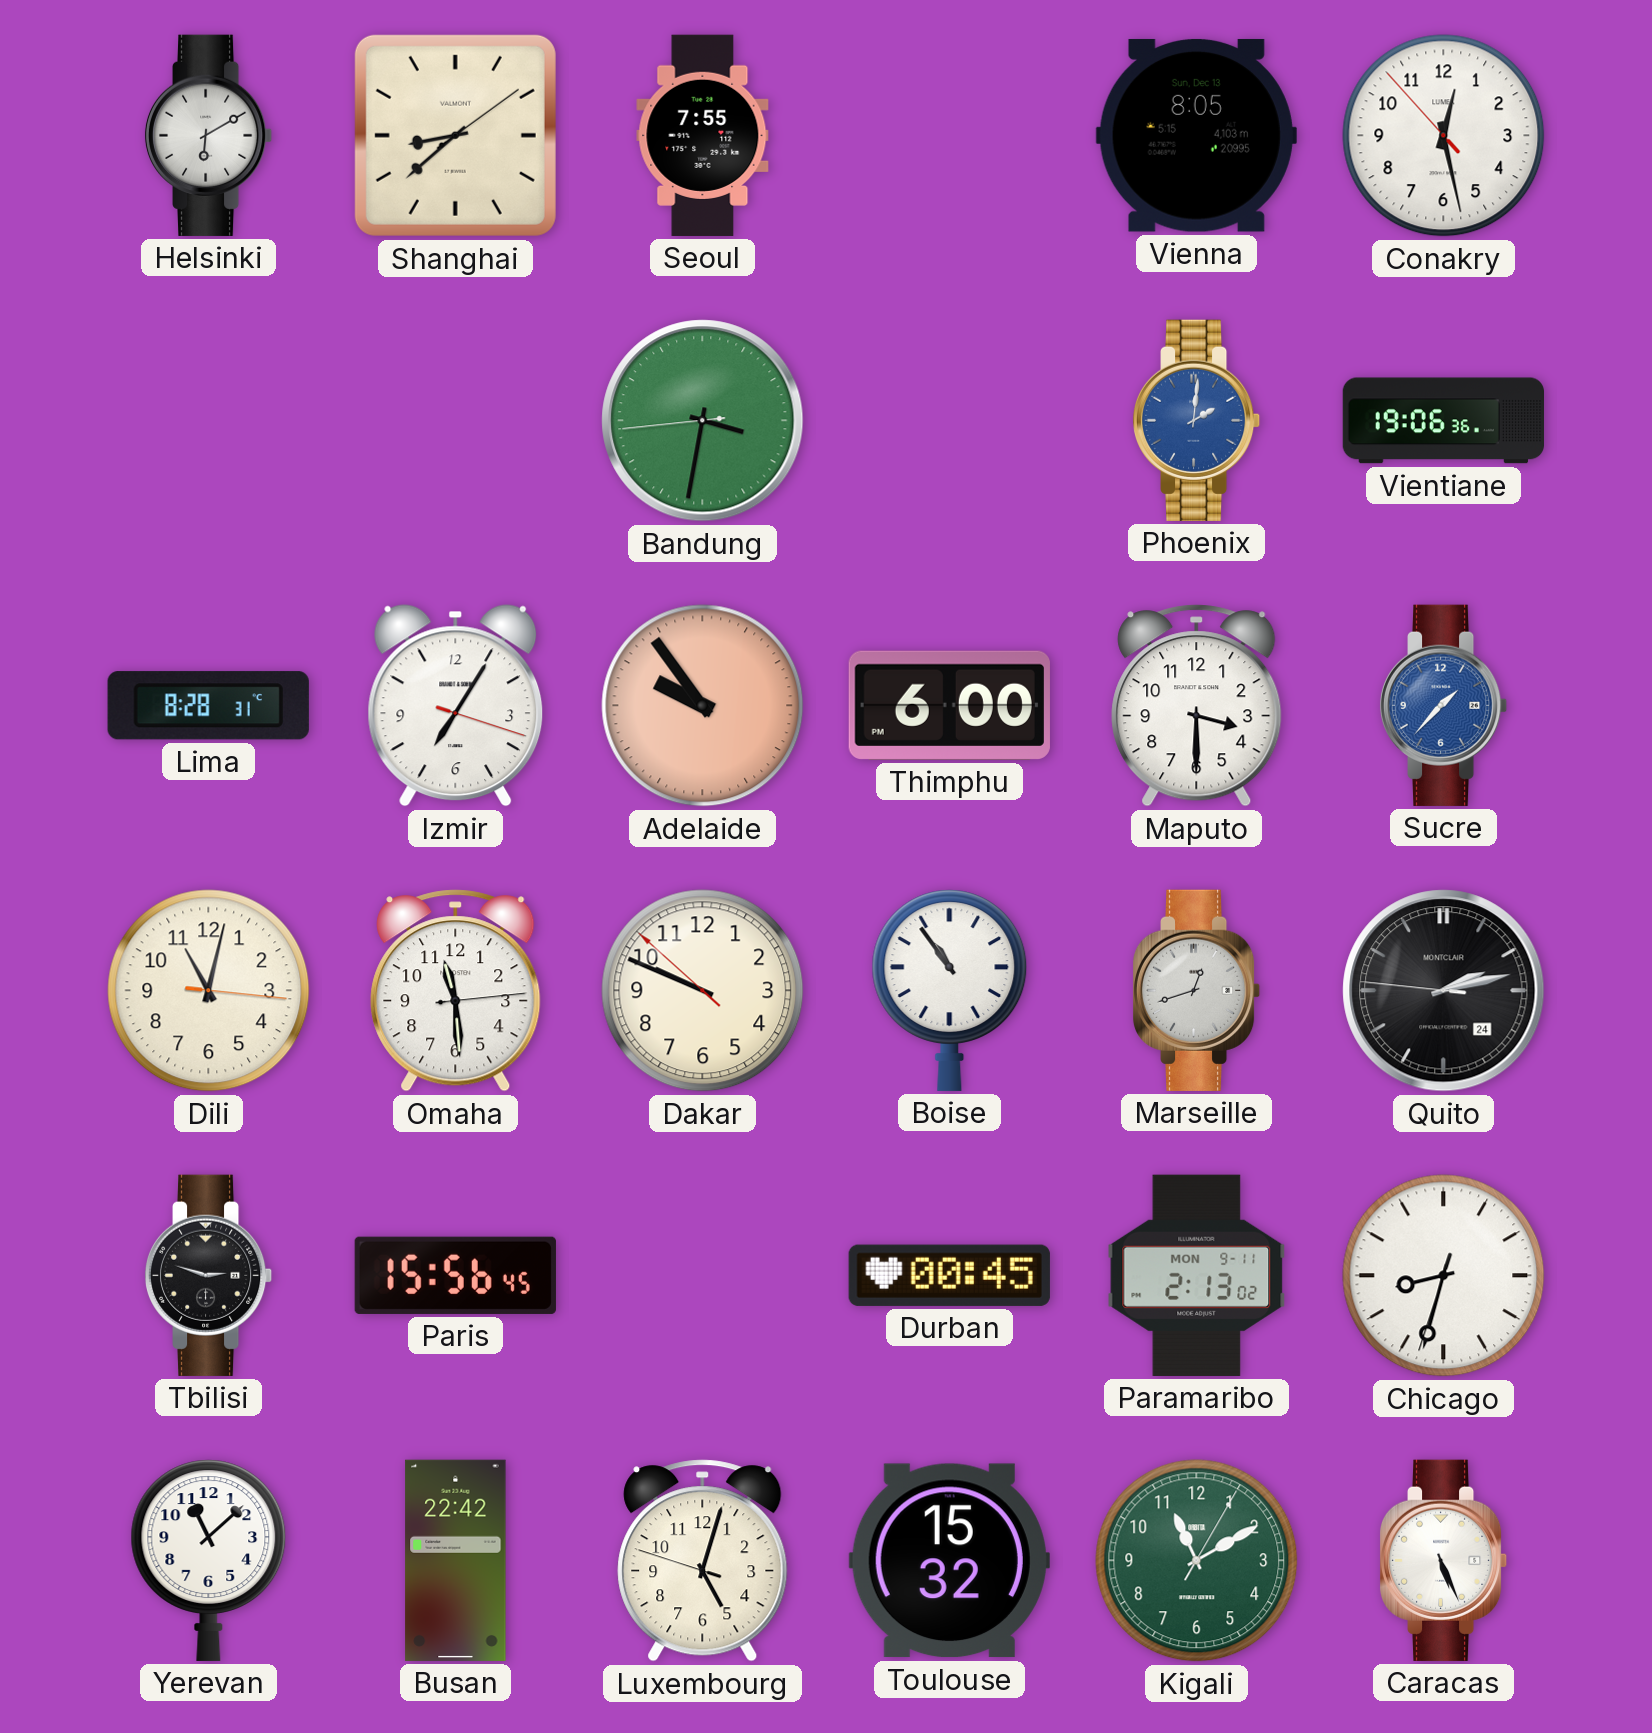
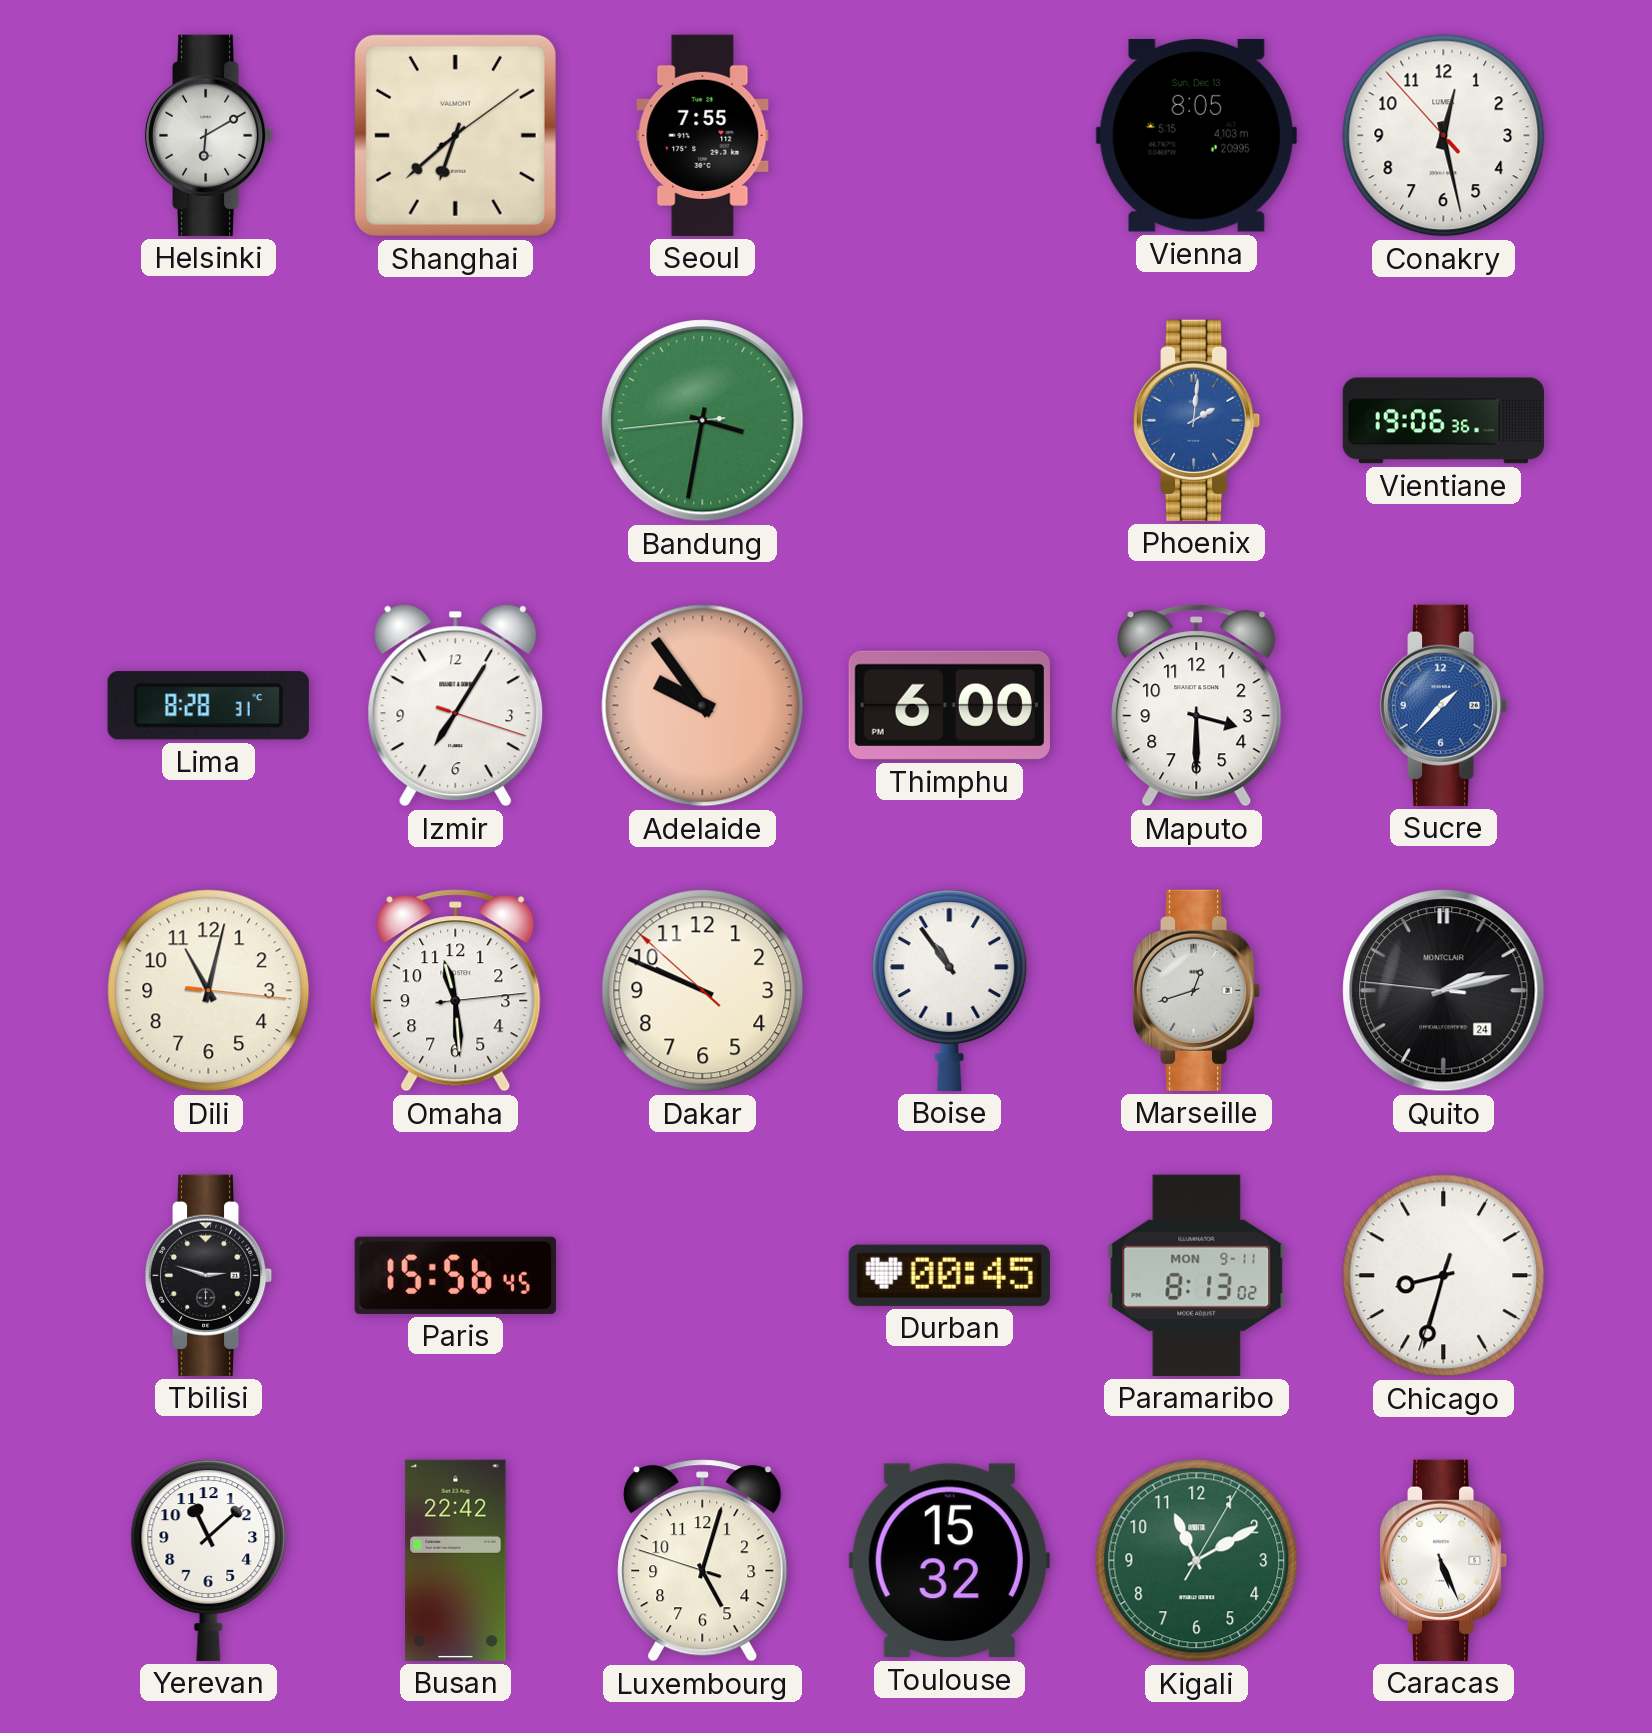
Shanghai: 8:38 -> 6:38 (455, 135)
Paramaribo: 2:13 -> 8:13 (1197, 1275)
